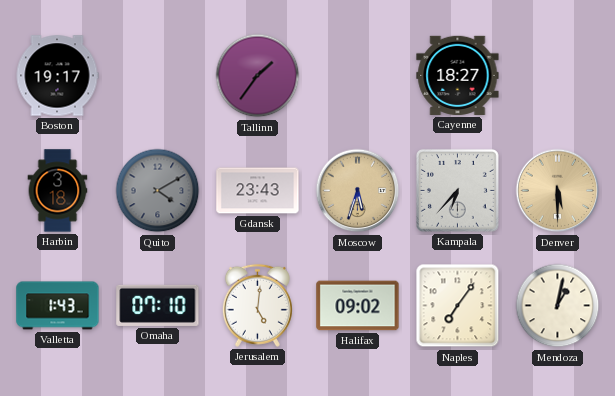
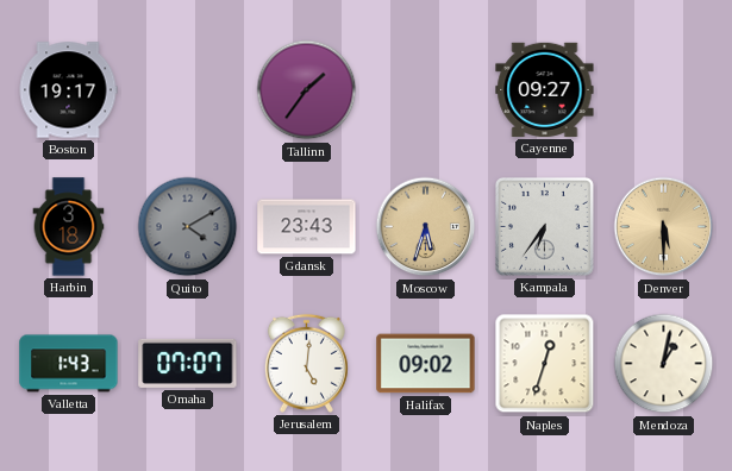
Cayenne: 18:27 -> 09:27 (545, 89)
Kampala: 6:37 -> 6:36 (544, 226)
Omaha: 07:10 -> 07:07 (188, 363)
Naples: 7:06 -> 12:33 (545, 364)
